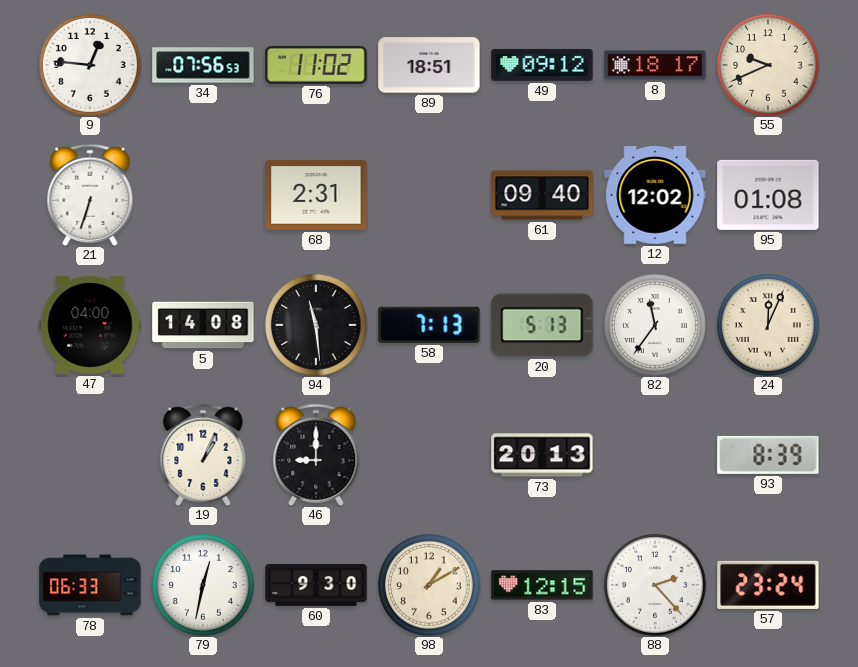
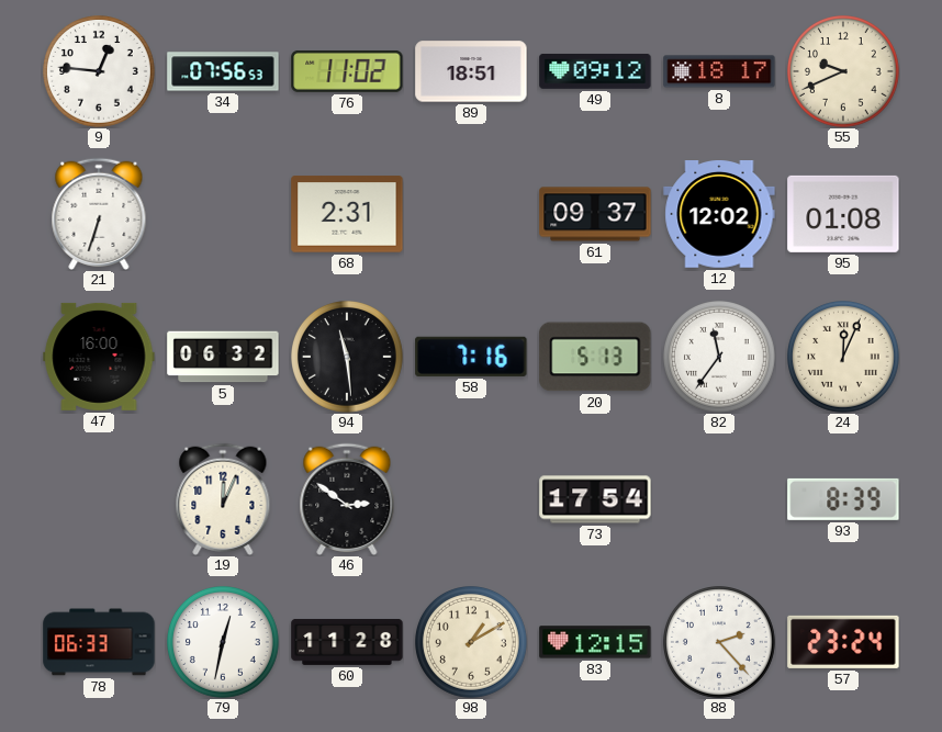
61: 09:40 -> 09:37 (595, 214)
47: 04:00 -> 16:00 (99, 357)
5: 14:08 -> 06:32 (223, 357)
58: 7:13 -> 7:16 (471, 357)
19: 1:04 -> 12:04 (223, 499)
46: 9:00 -> 2:51 (347, 499)
73: 20:13 -> 17:54 (595, 499)
60: 9:30 -> 11:28 (347, 642)
